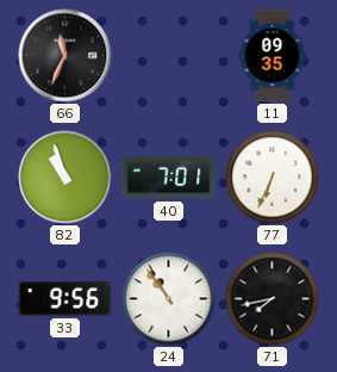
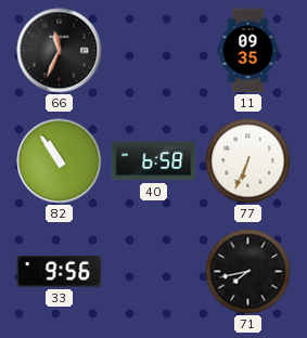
82: 10:57 -> 10:54 (60, 161)
40: 7:01 -> 6:58 (154, 161)
24: 10:54 -> none (169, 299)
